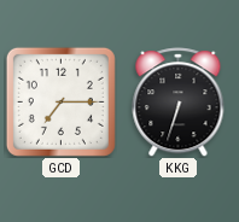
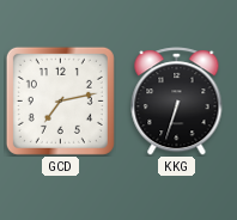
GCD: 7:15 -> 7:13 (60, 100)
